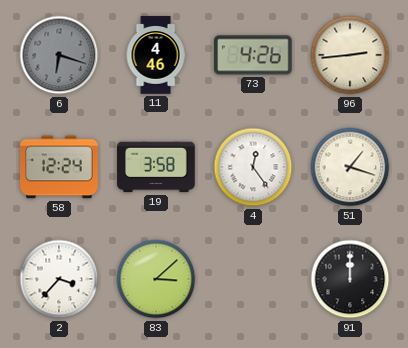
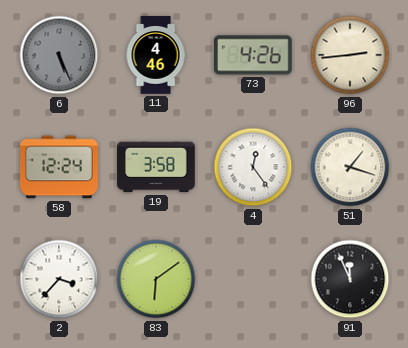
6: 6:18 -> 5:26 (59, 55)
83: 3:08 -> 6:09 (156, 279)
91: 12:00 -> 11:56 (350, 279)
